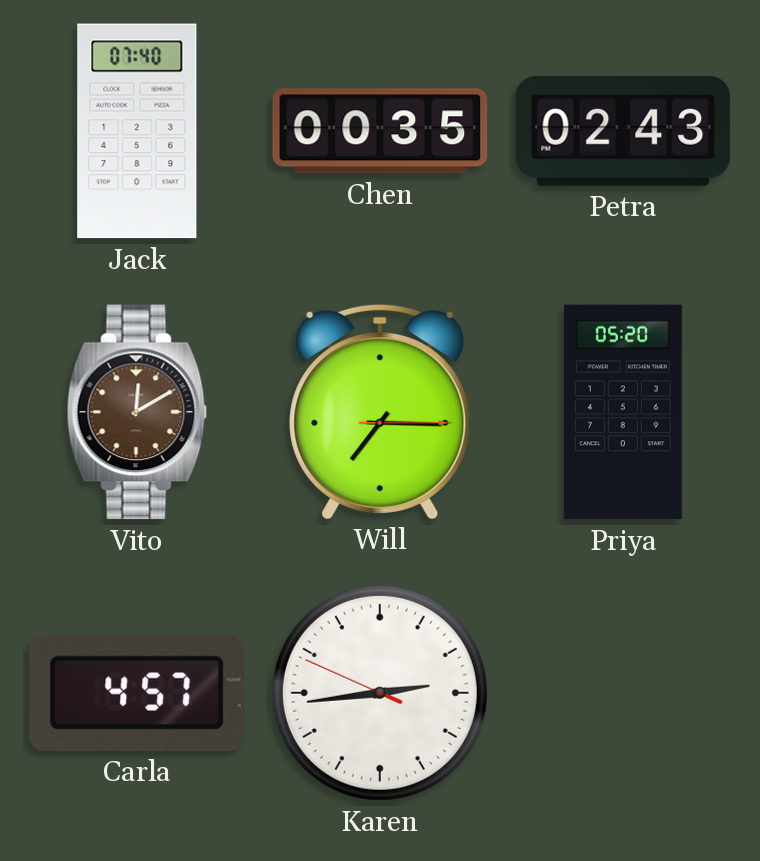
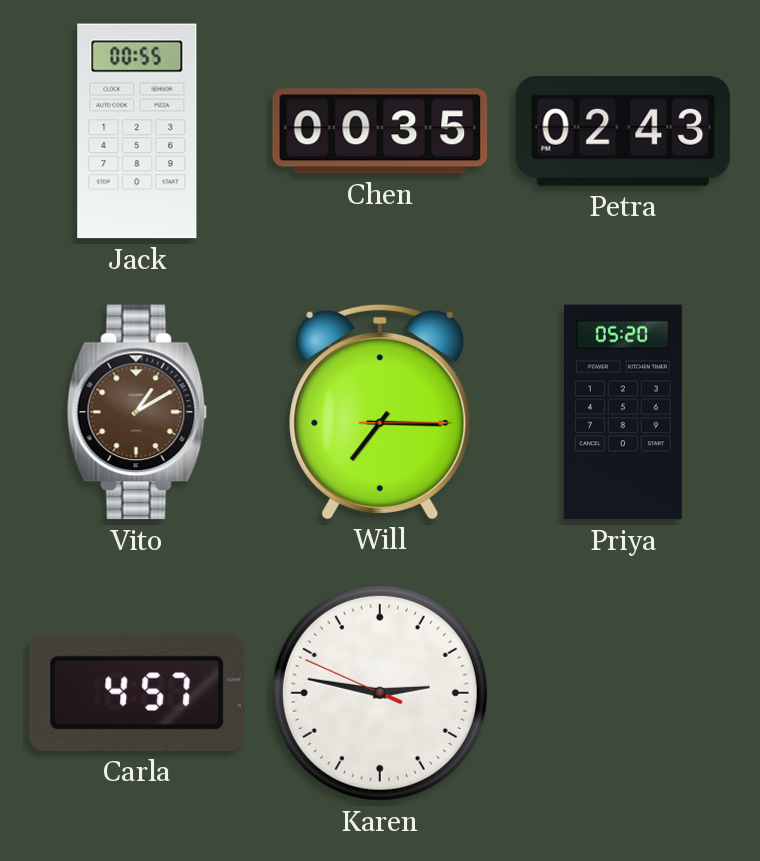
Jack: 07:40 -> 00:55 (137, 131)
Vito: 12:10 -> 1:10 (137, 412)
Karen: 2:43 -> 2:46 (380, 693)
